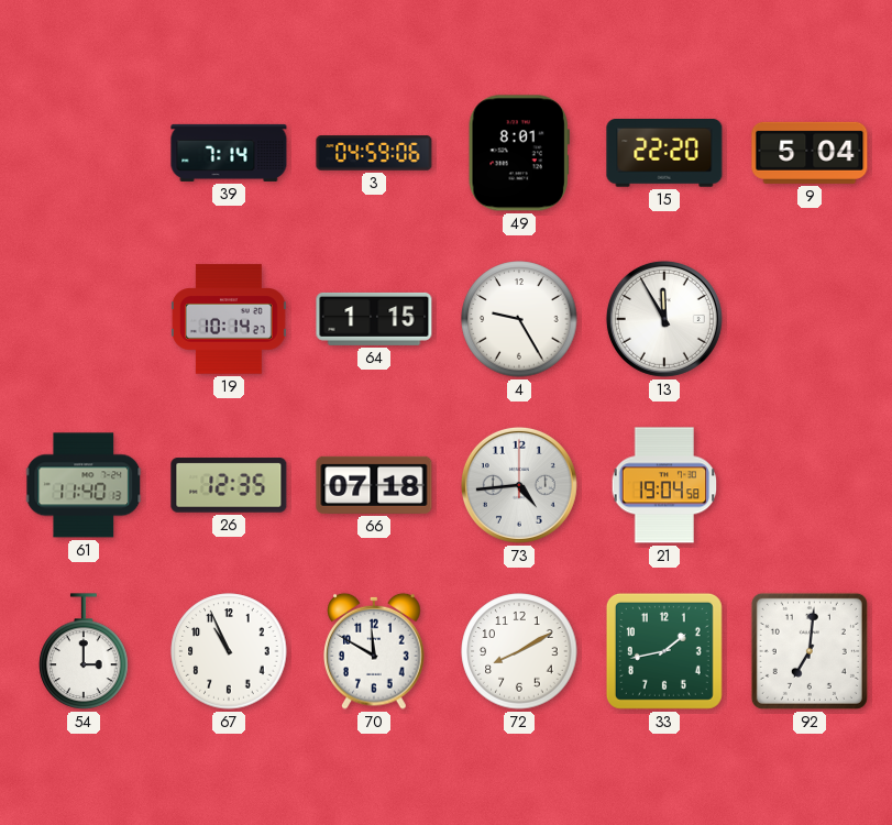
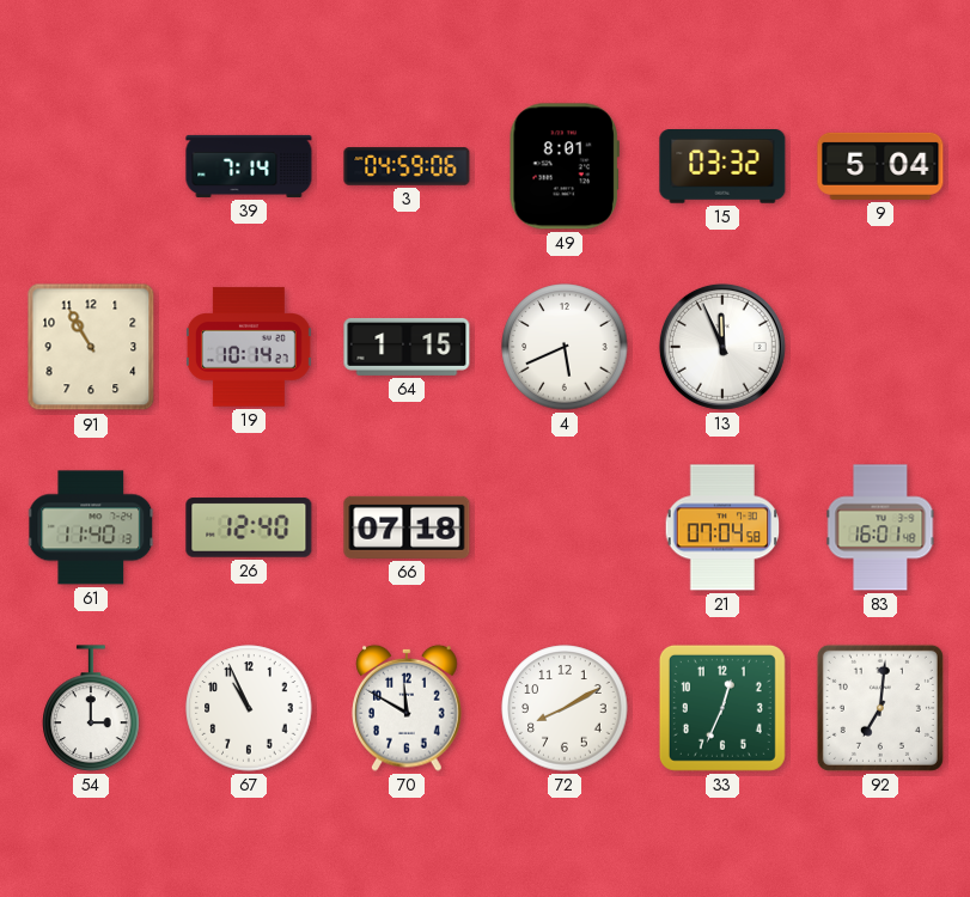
15: 22:20 -> 03:32 (722, 166)
91: none -> 10:55 (91, 347)
4: 9:25 -> 5:41 (565, 347)
13: 11:55 -> 11:56 (722, 347)
26: 12:35 -> 12:40 (249, 527)
73: 4:44 -> none (519, 485)
21: 19:04 -> 07:04 (722, 527)
83: none -> 16:01 (880, 527)
33: 1:43 -> 12:34 (722, 708)
